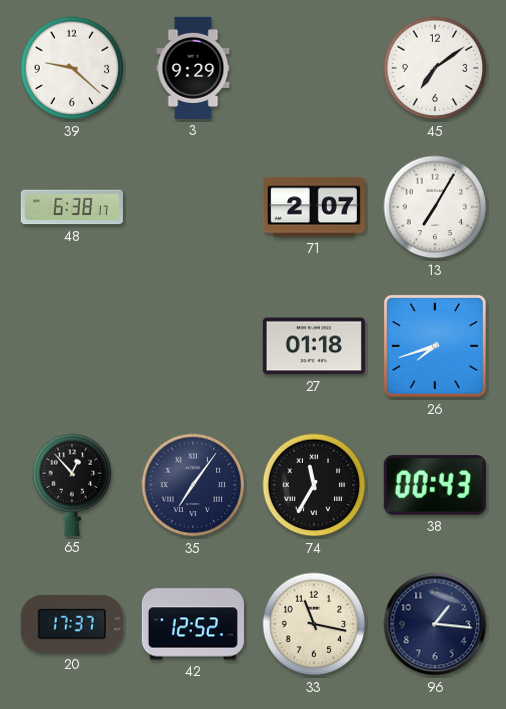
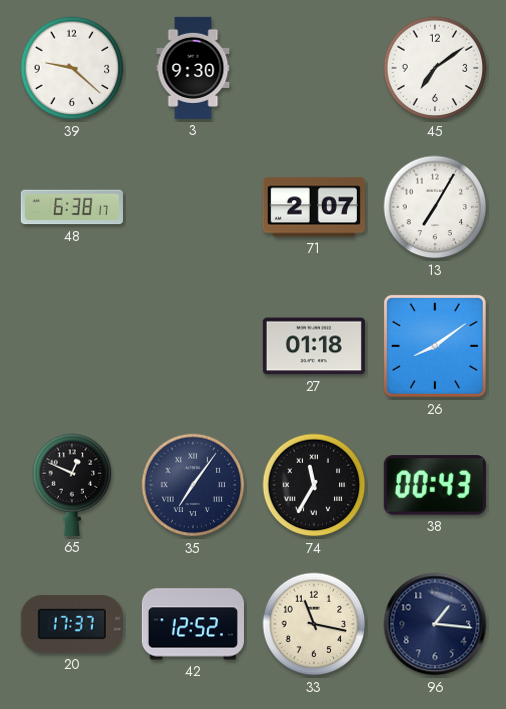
3: 9:29 -> 9:30 (193, 68)
26: 7:42 -> 8:09 (435, 346)
65: 12:53 -> 12:49 (72, 485)
